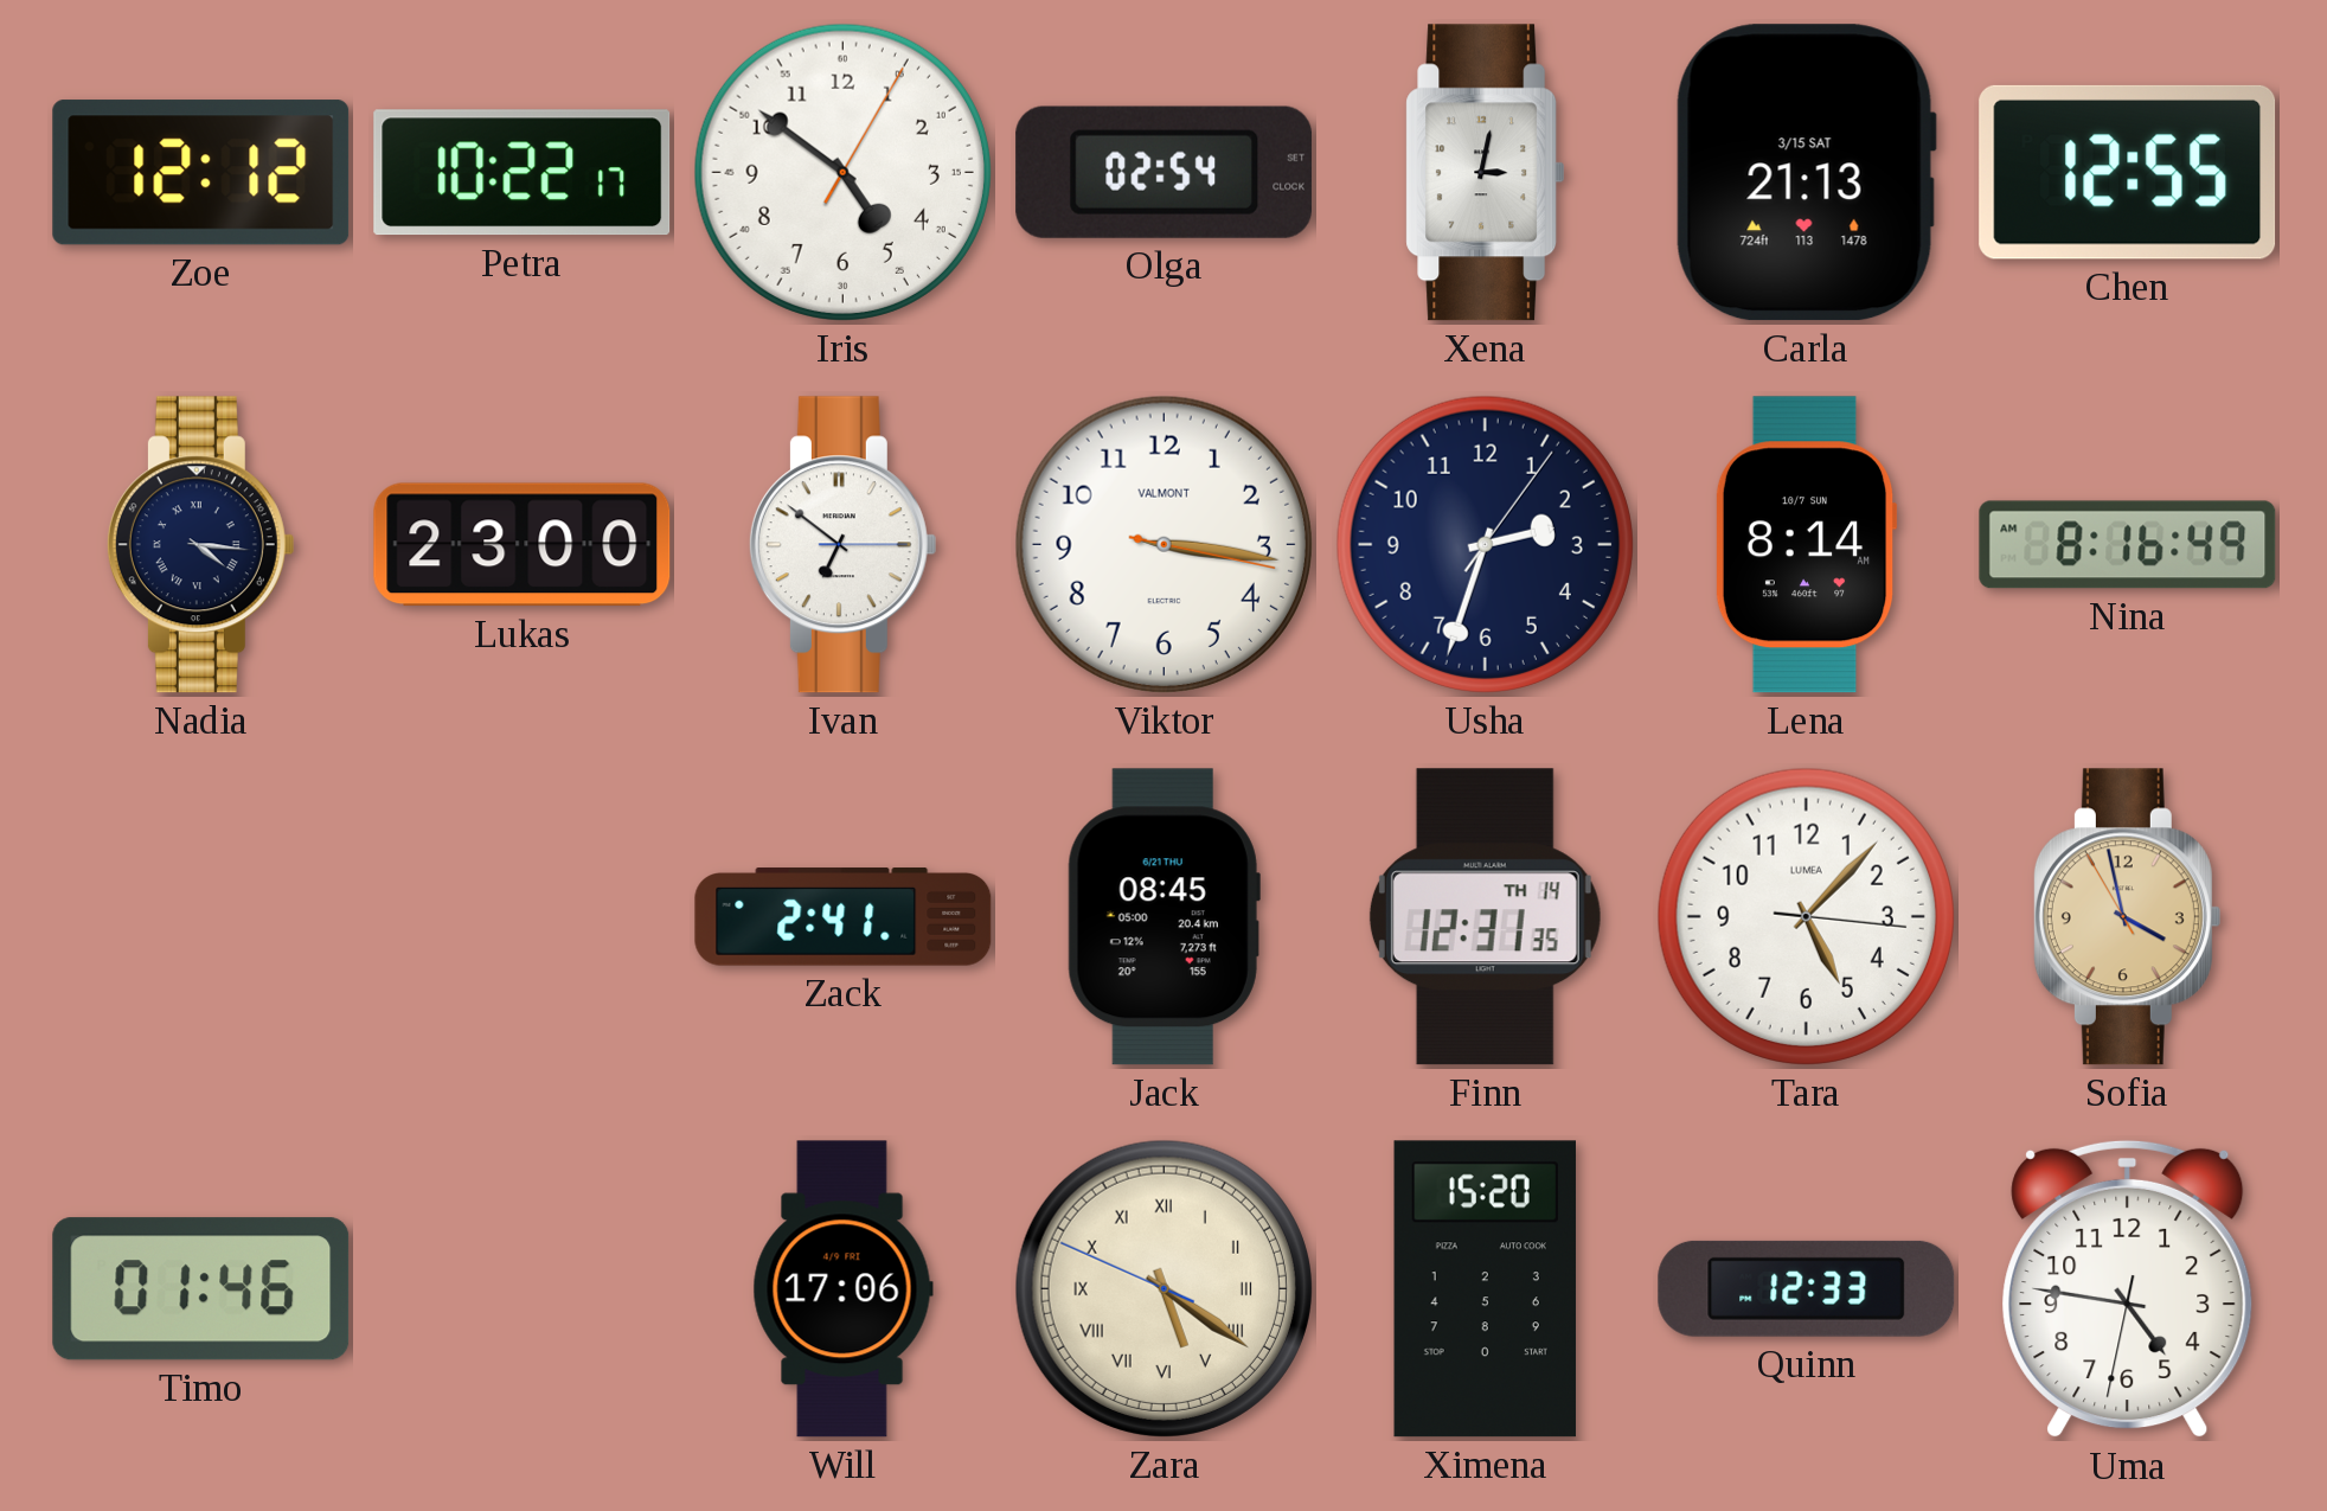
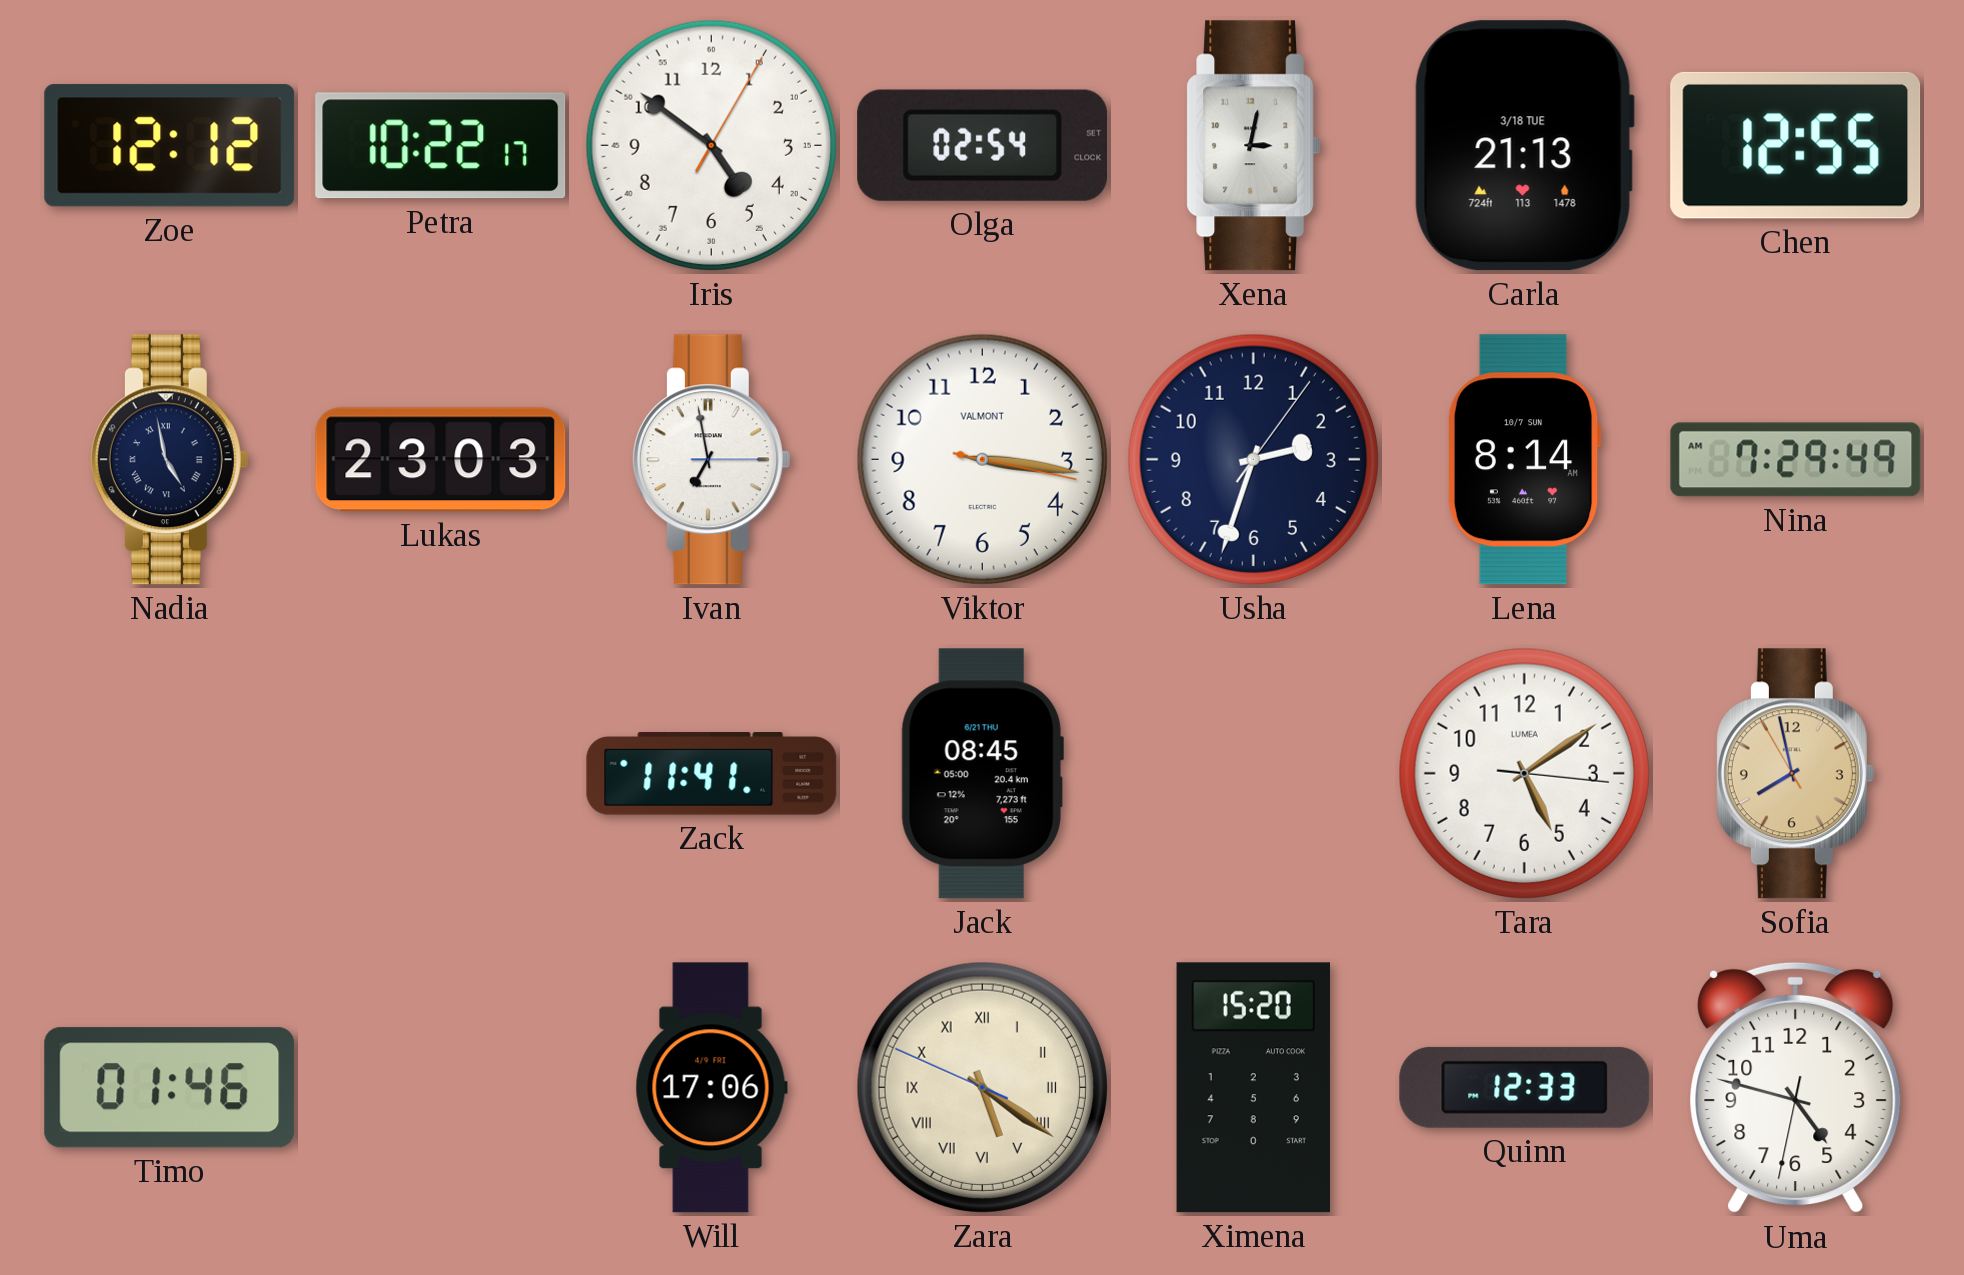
Carla date: 3/15 SAT -> 3/18 TUE (1524, 146)
Nadia: 4:16 -> 4:58 (169, 460)
Lukas: 23:00 -> 23:03 (441, 460)
Ivan: 6:51 -> 6:58 (711, 460)
Nina: 8:16 -> 7:29 (1796, 460)
Zack: 2:41 -> 11:41 (712, 774)
Finn: 12:31 -> none (1485, 917)
Tara: 5:07 -> 5:09 (1524, 773)
Sofia: 3:57 -> 7:57 (1795, 774)
Uma: 4:46 -> 4:47 (1796, 1088)
